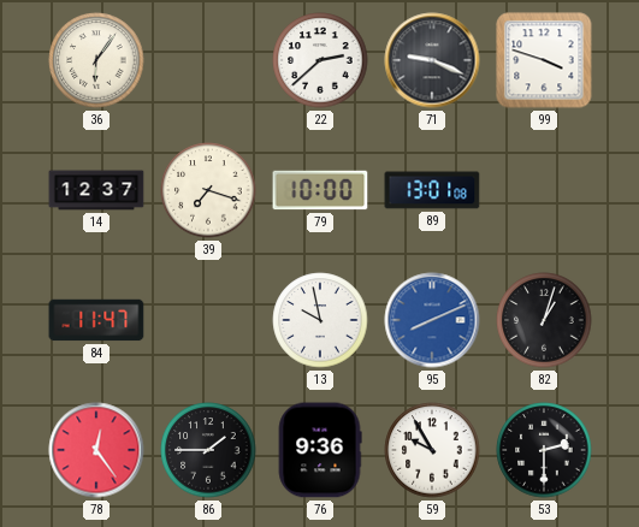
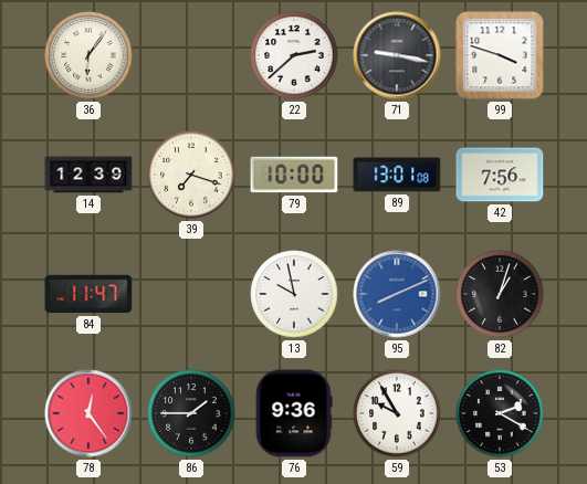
71: 9:19 -> 9:17 (397, 55)
14: 12:37 -> 12:39 (88, 175)
42: none -> 7:56 (500, 175)
53: 2:30 -> 2:20 (500, 413)
